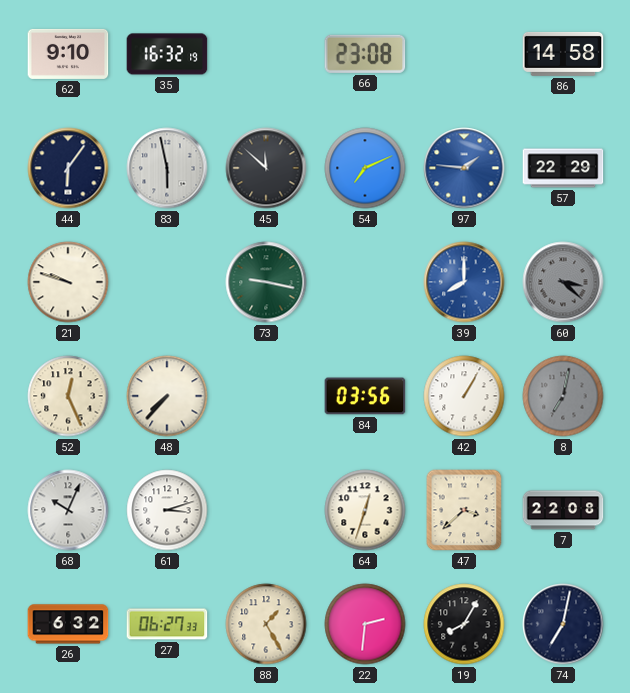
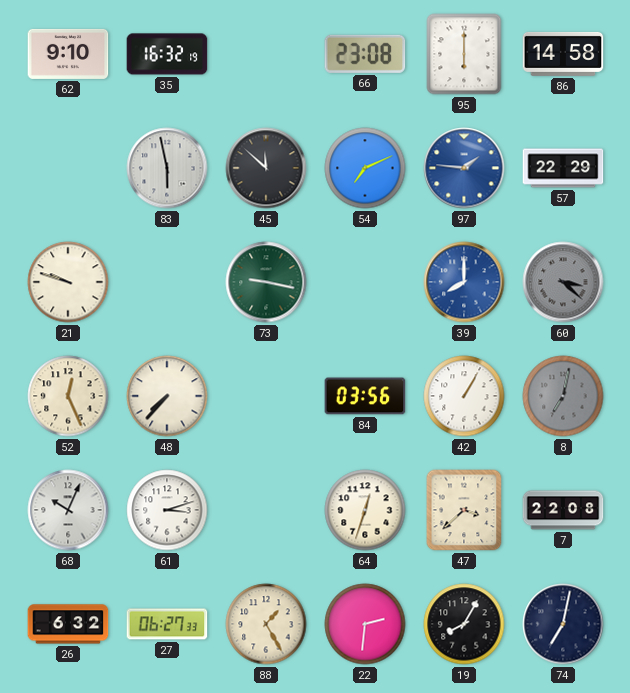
95: none -> 6:00 (464, 54)
44: 6:06 -> none (68, 168)
